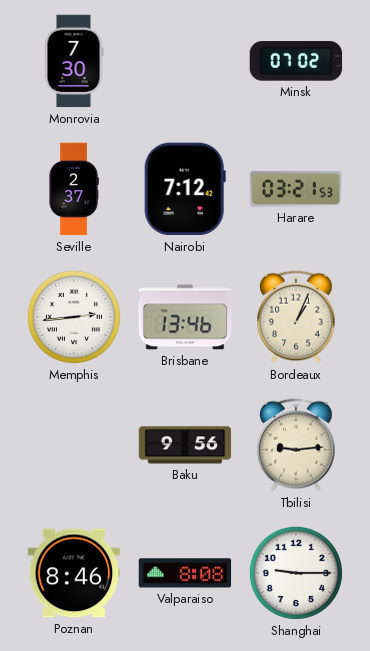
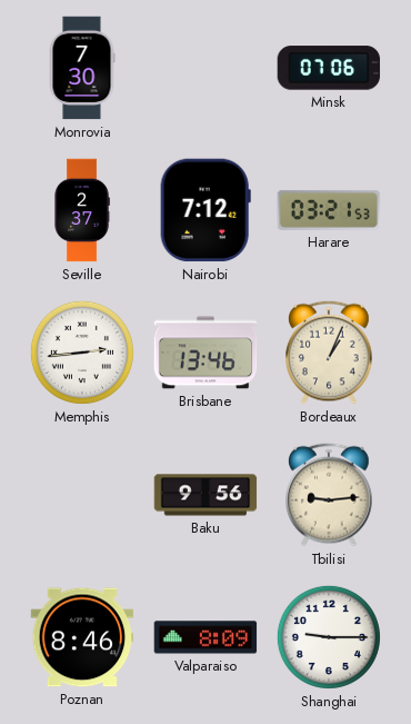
Minsk: 07:02 -> 07:06 (329, 68)
Valparaiso: 8:08 -> 8:09 (205, 637)
